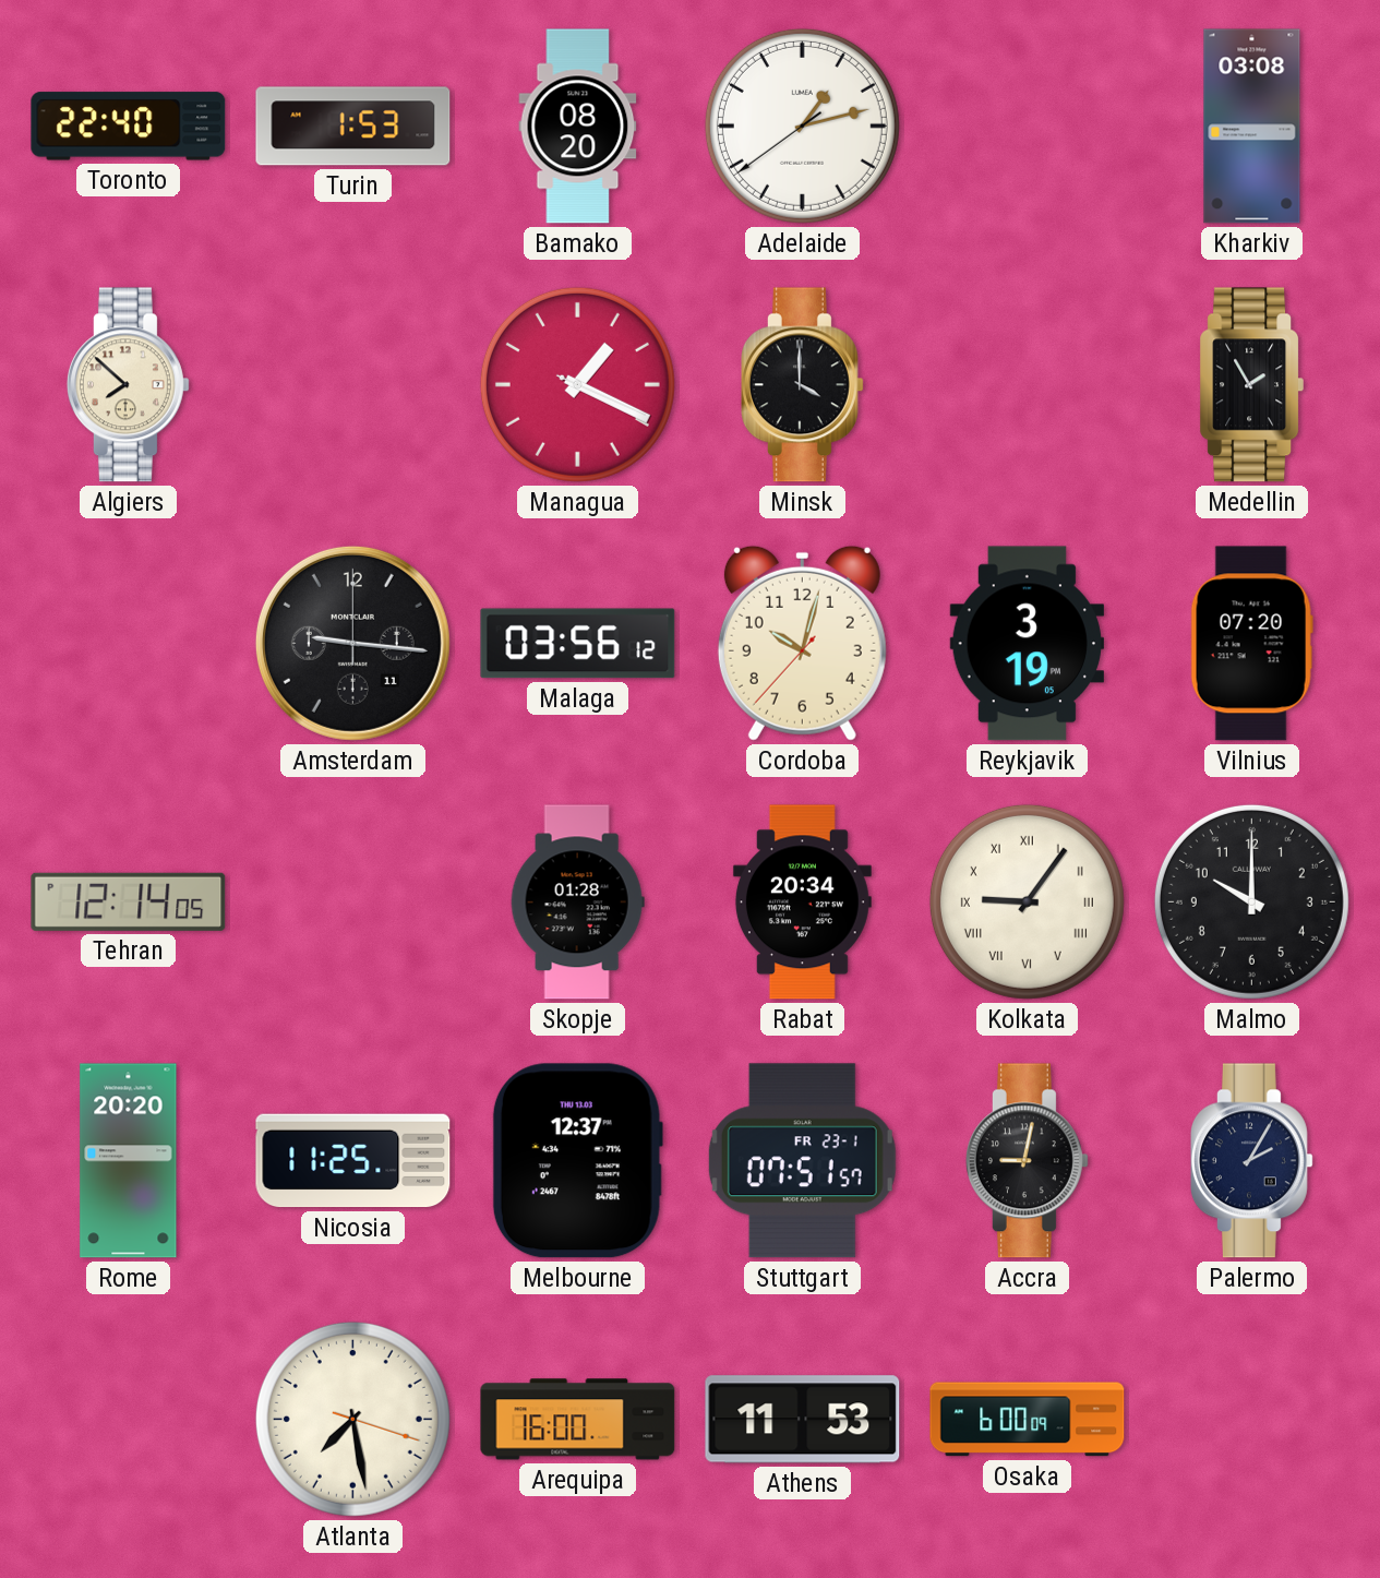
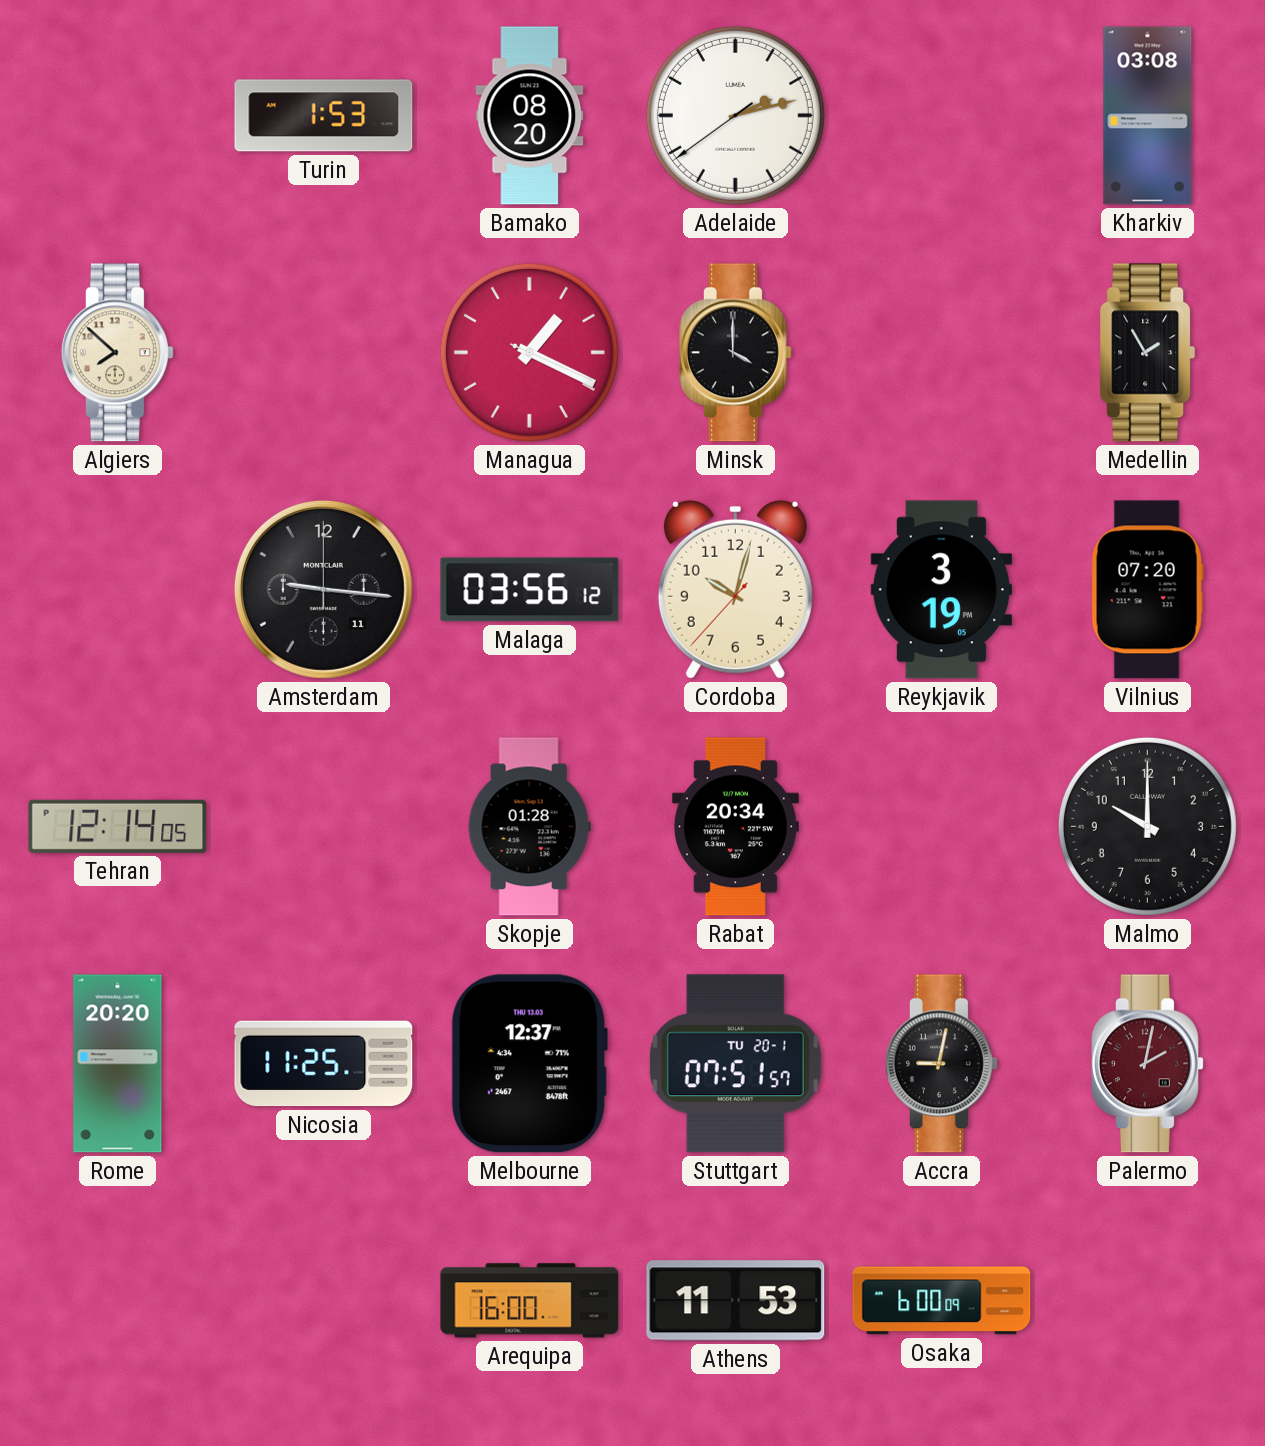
Toronto: 22:40 -> none (129, 127)
Adelaide: 1:12 -> 2:12 (735, 115)
Kolkata: 9:06 -> none (1027, 901)
Stuttgart date: FR 23-1 -> TU 20-1 (735, 1064)
Palermo: 2:05 -> 2:02 (1147, 1064)
Palermo dial: navy -> burgundy (1147, 1064)
Atlanta: 7:28 -> none (352, 1419)
